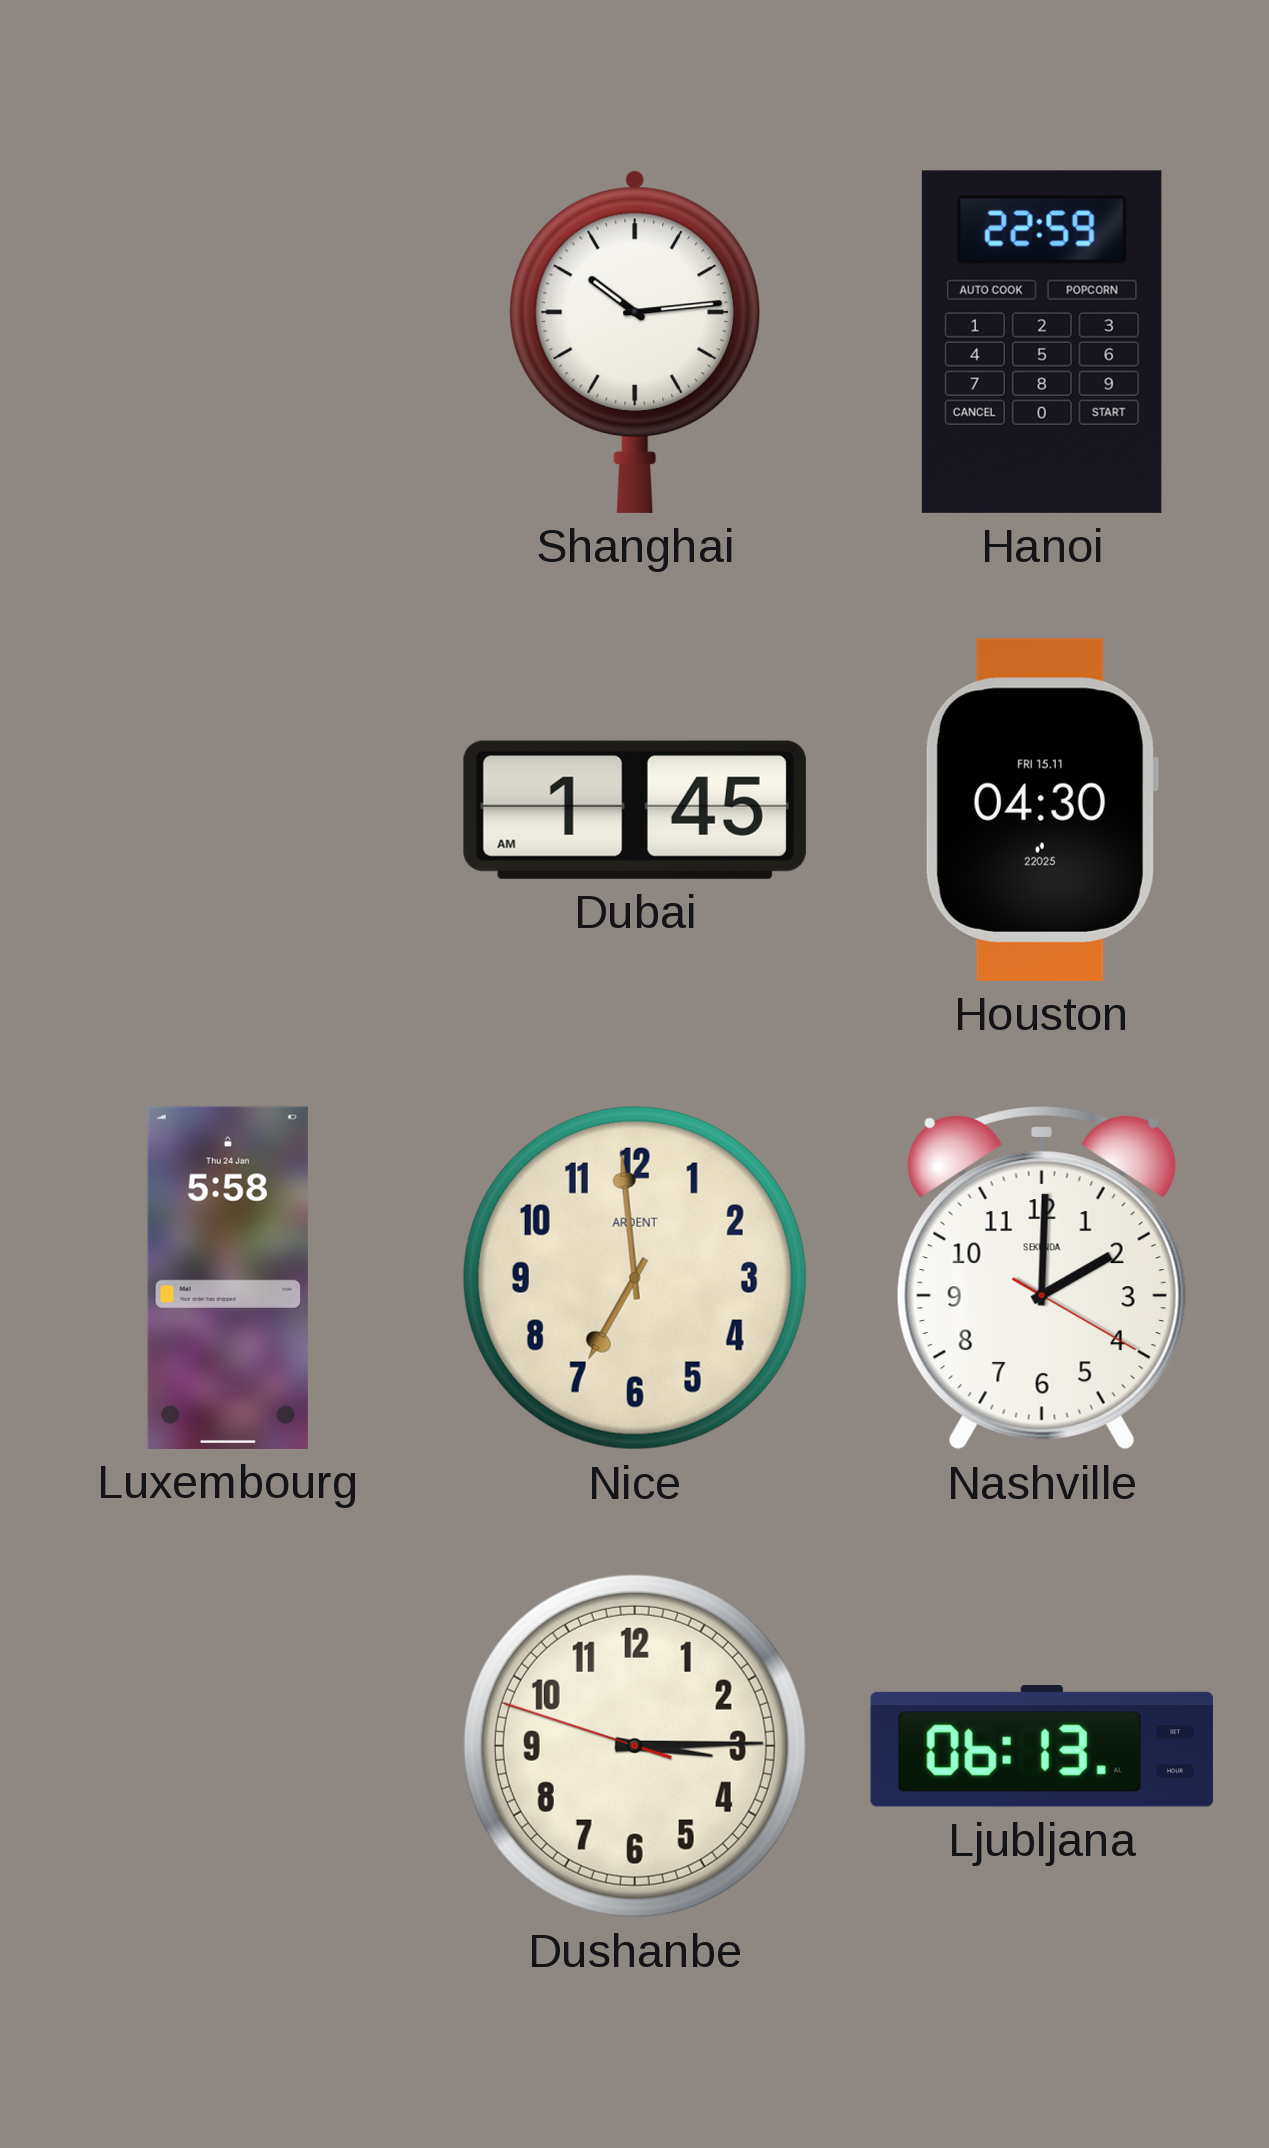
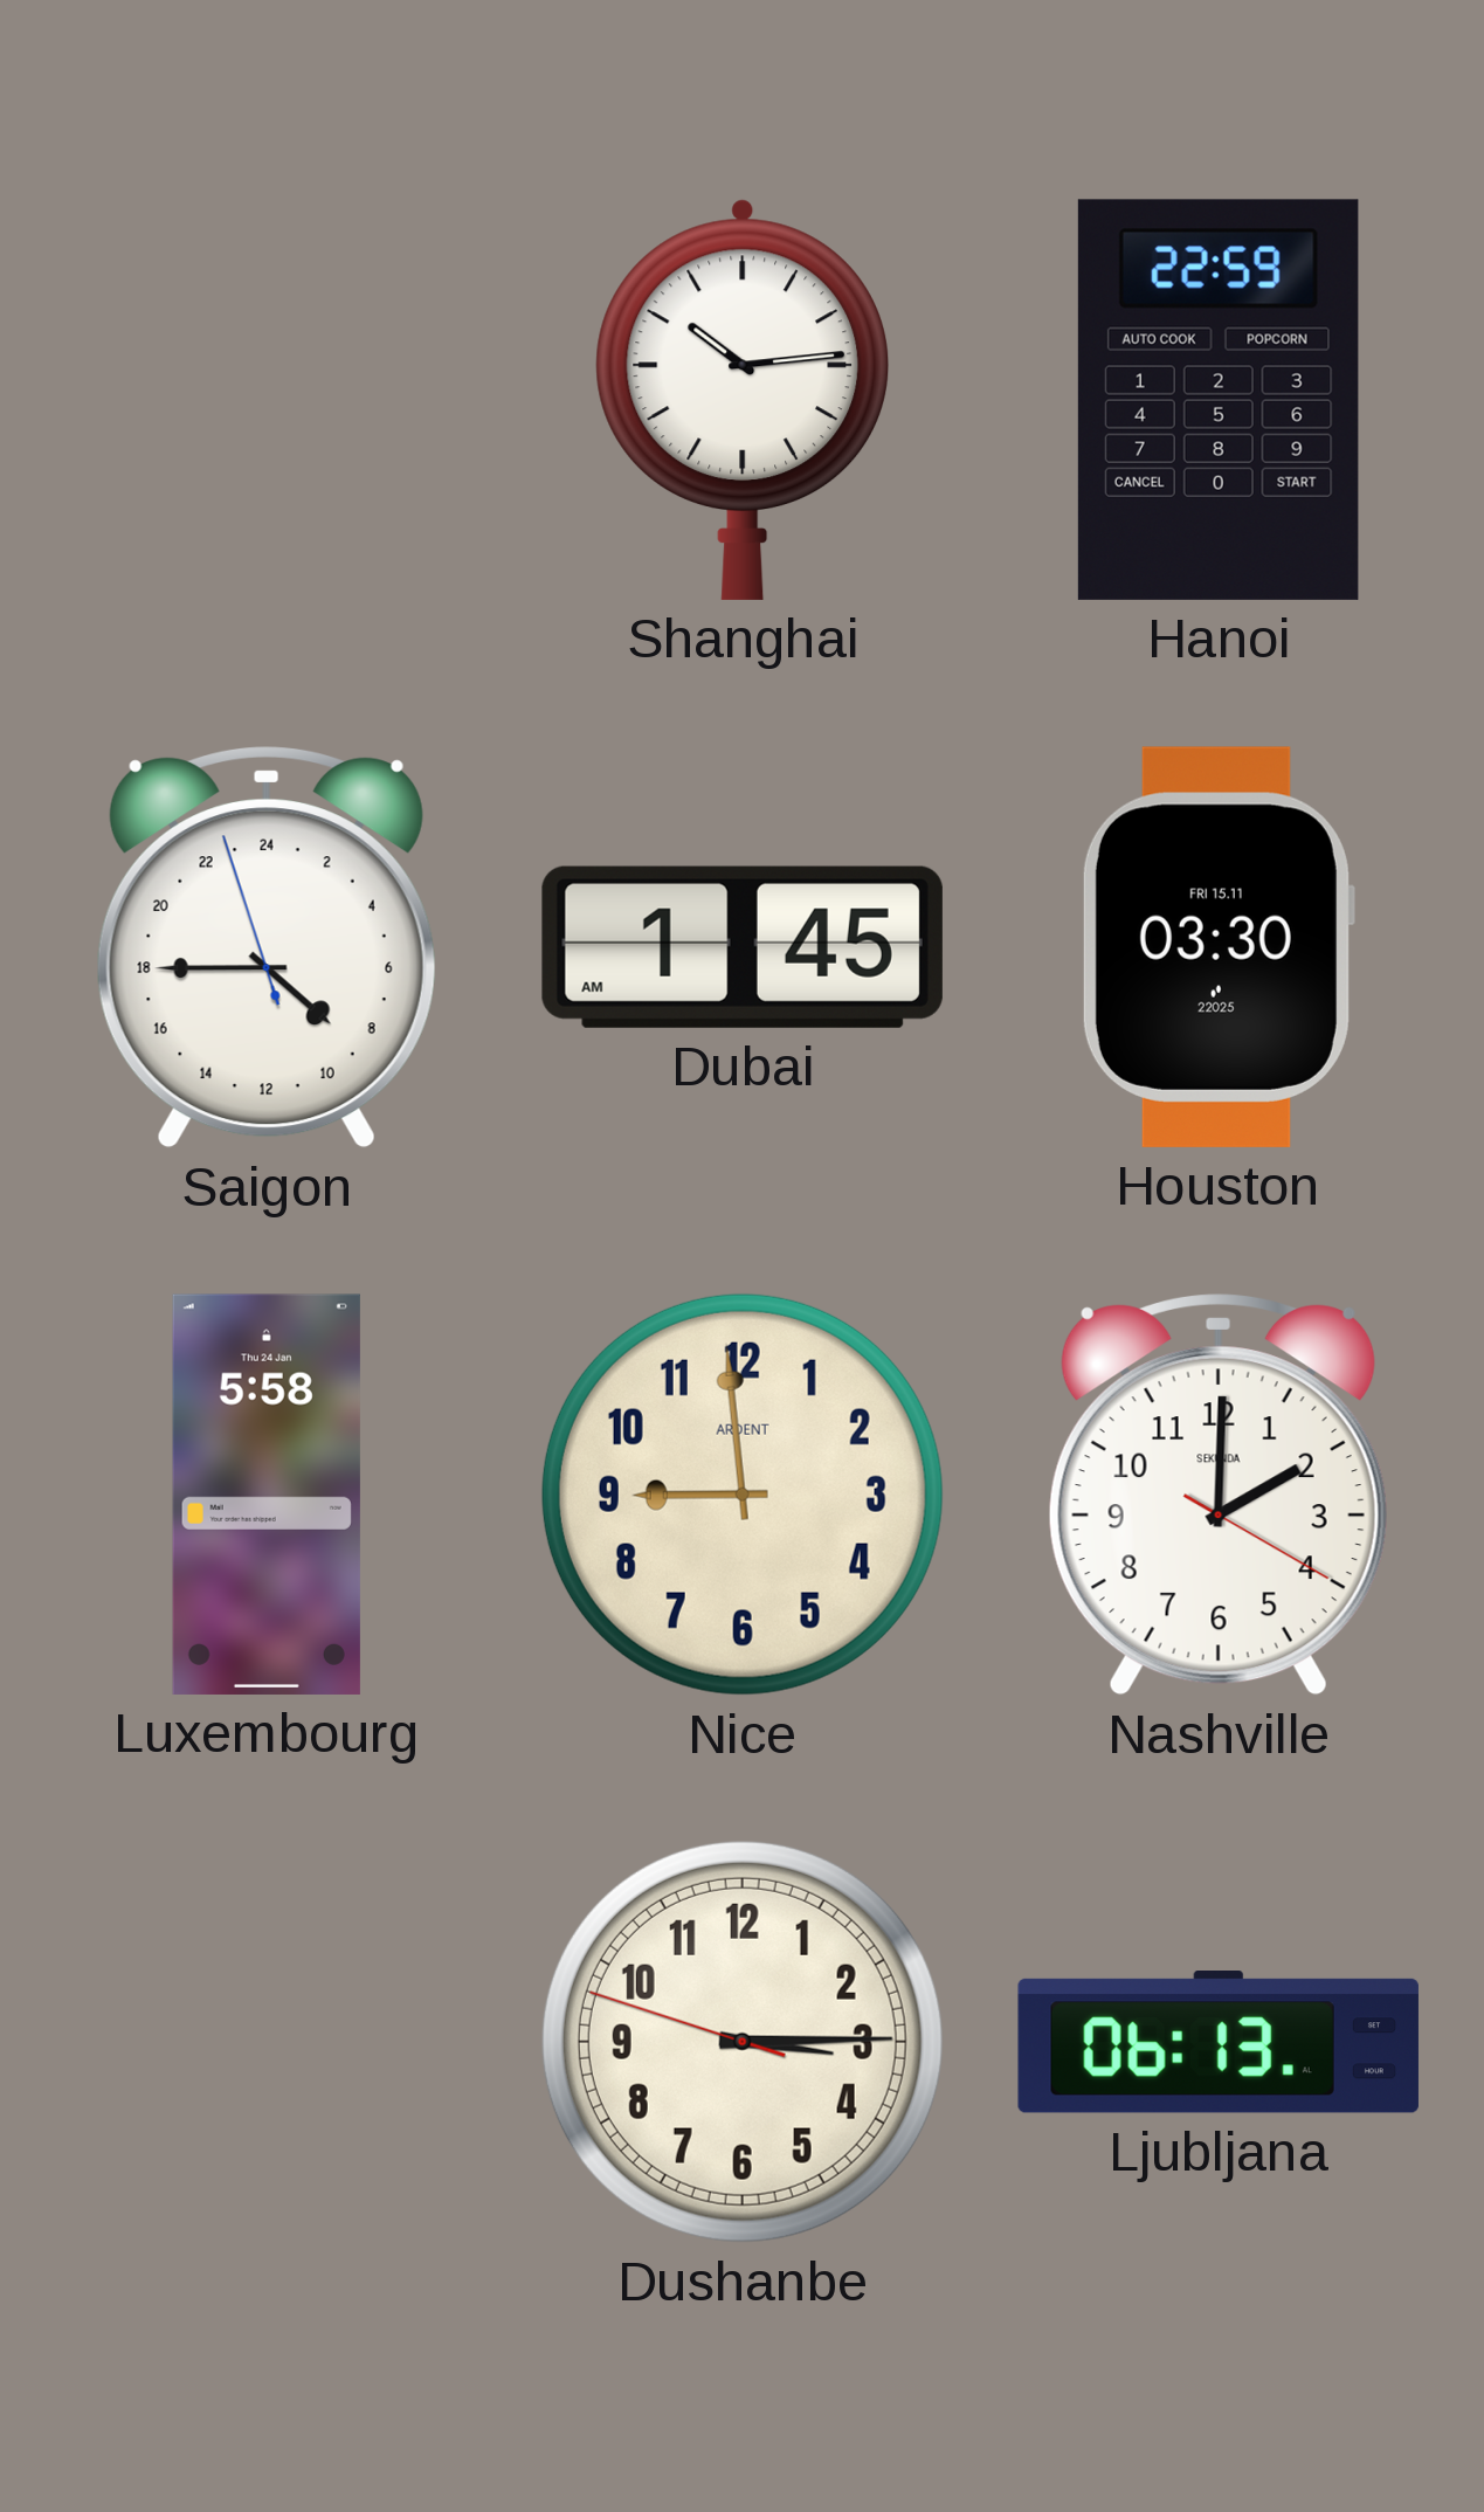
Saigon: none -> 8:44 (267, 948)
Houston: 04:30 -> 03:30 (1217, 947)
Nice: 6:59 -> 8:59 (743, 1495)
